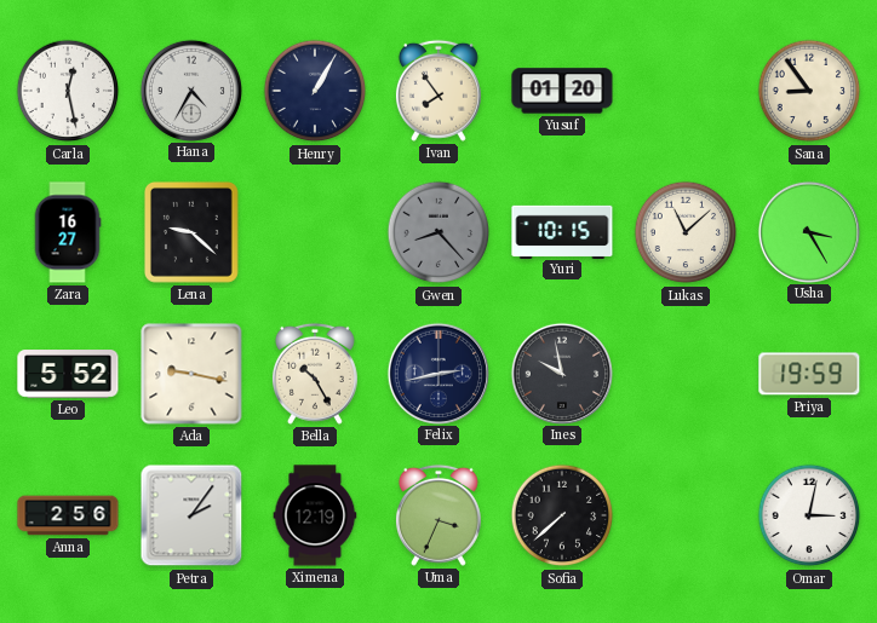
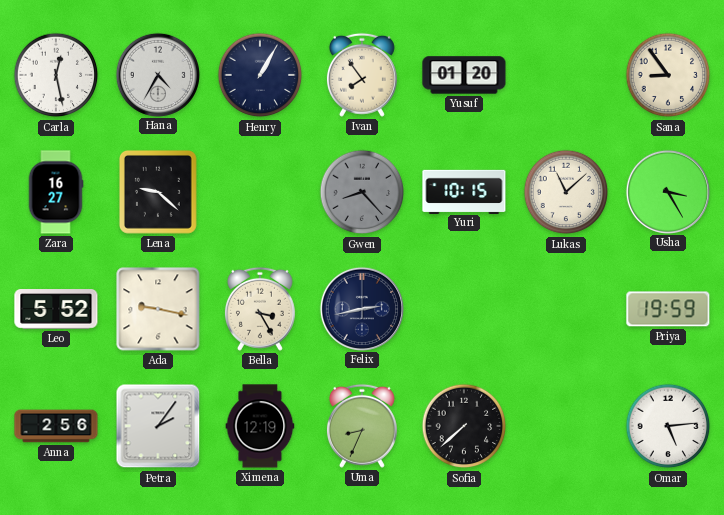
Bella: 10:25 -> 3:25 (260, 309)
Ines: 9:58 -> none (561, 373)
Uma: 3:34 -> 8:34 (362, 426)
Omar: 3:02 -> 5:14 (668, 426)
